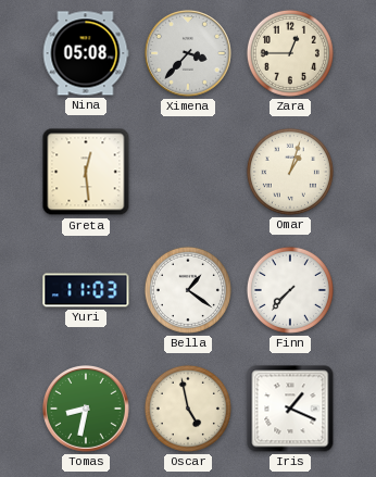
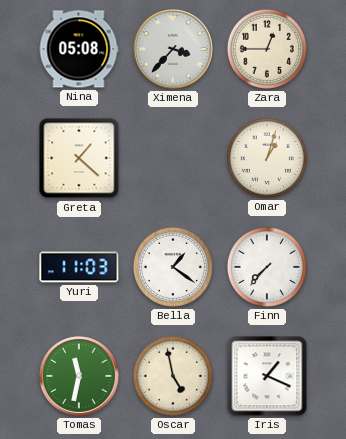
Greta: 12:29 -> 1:22 (79, 158)
Tomas: 8:32 -> 11:32 (80, 377)
